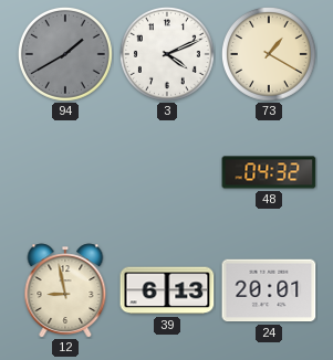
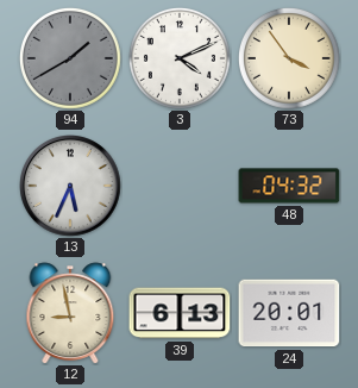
73: 1:20 -> 3:54 (289, 58)
13: none -> 5:34 (71, 187)
